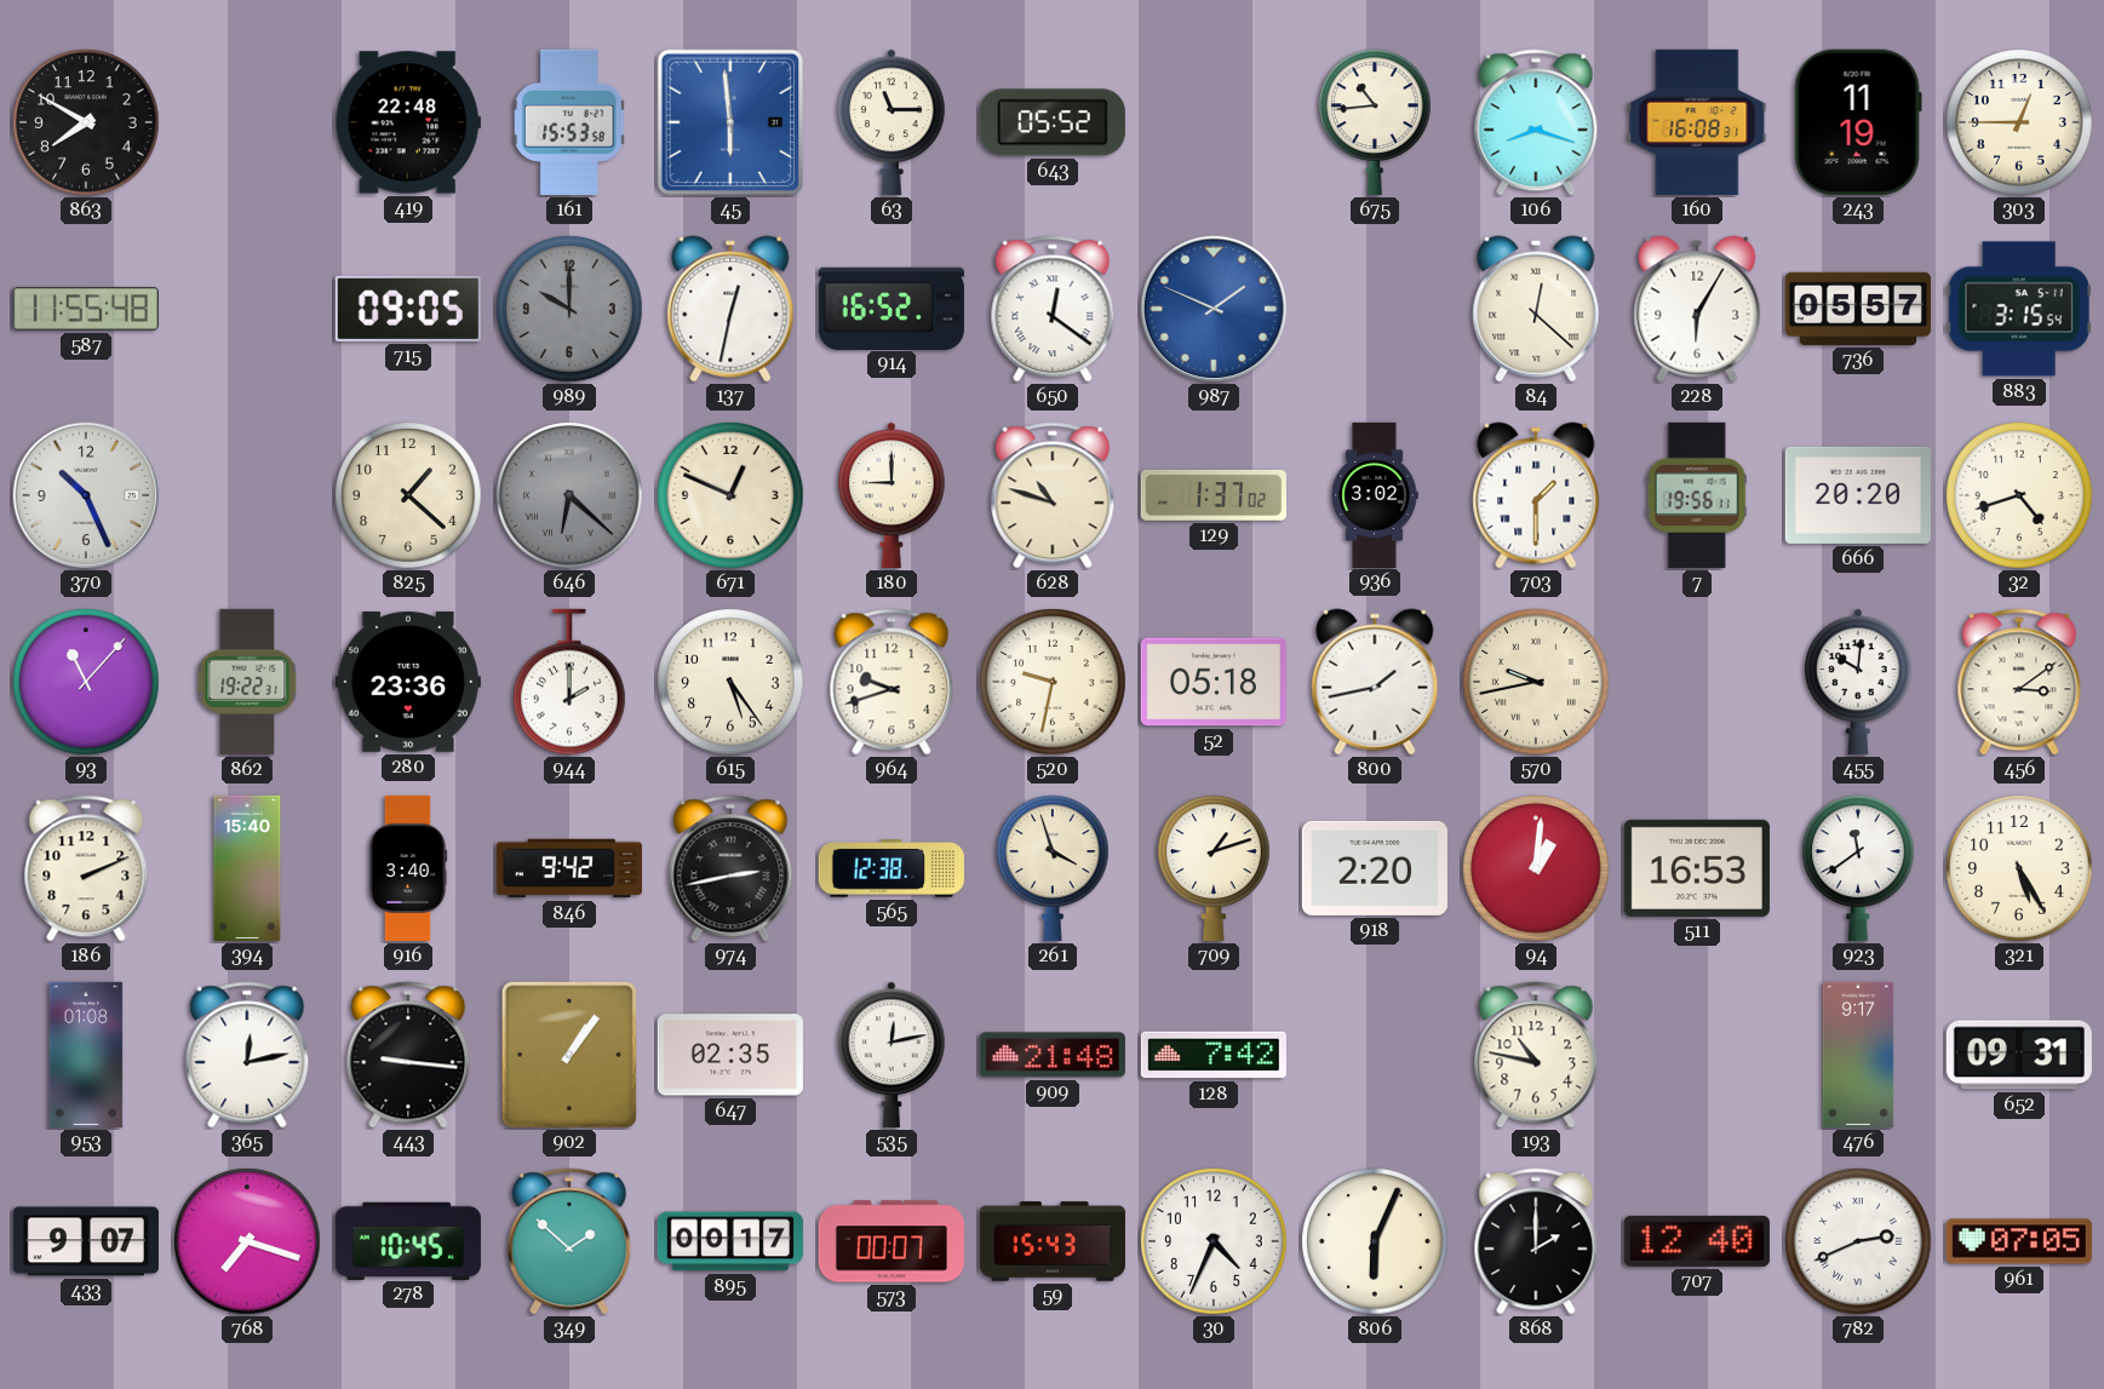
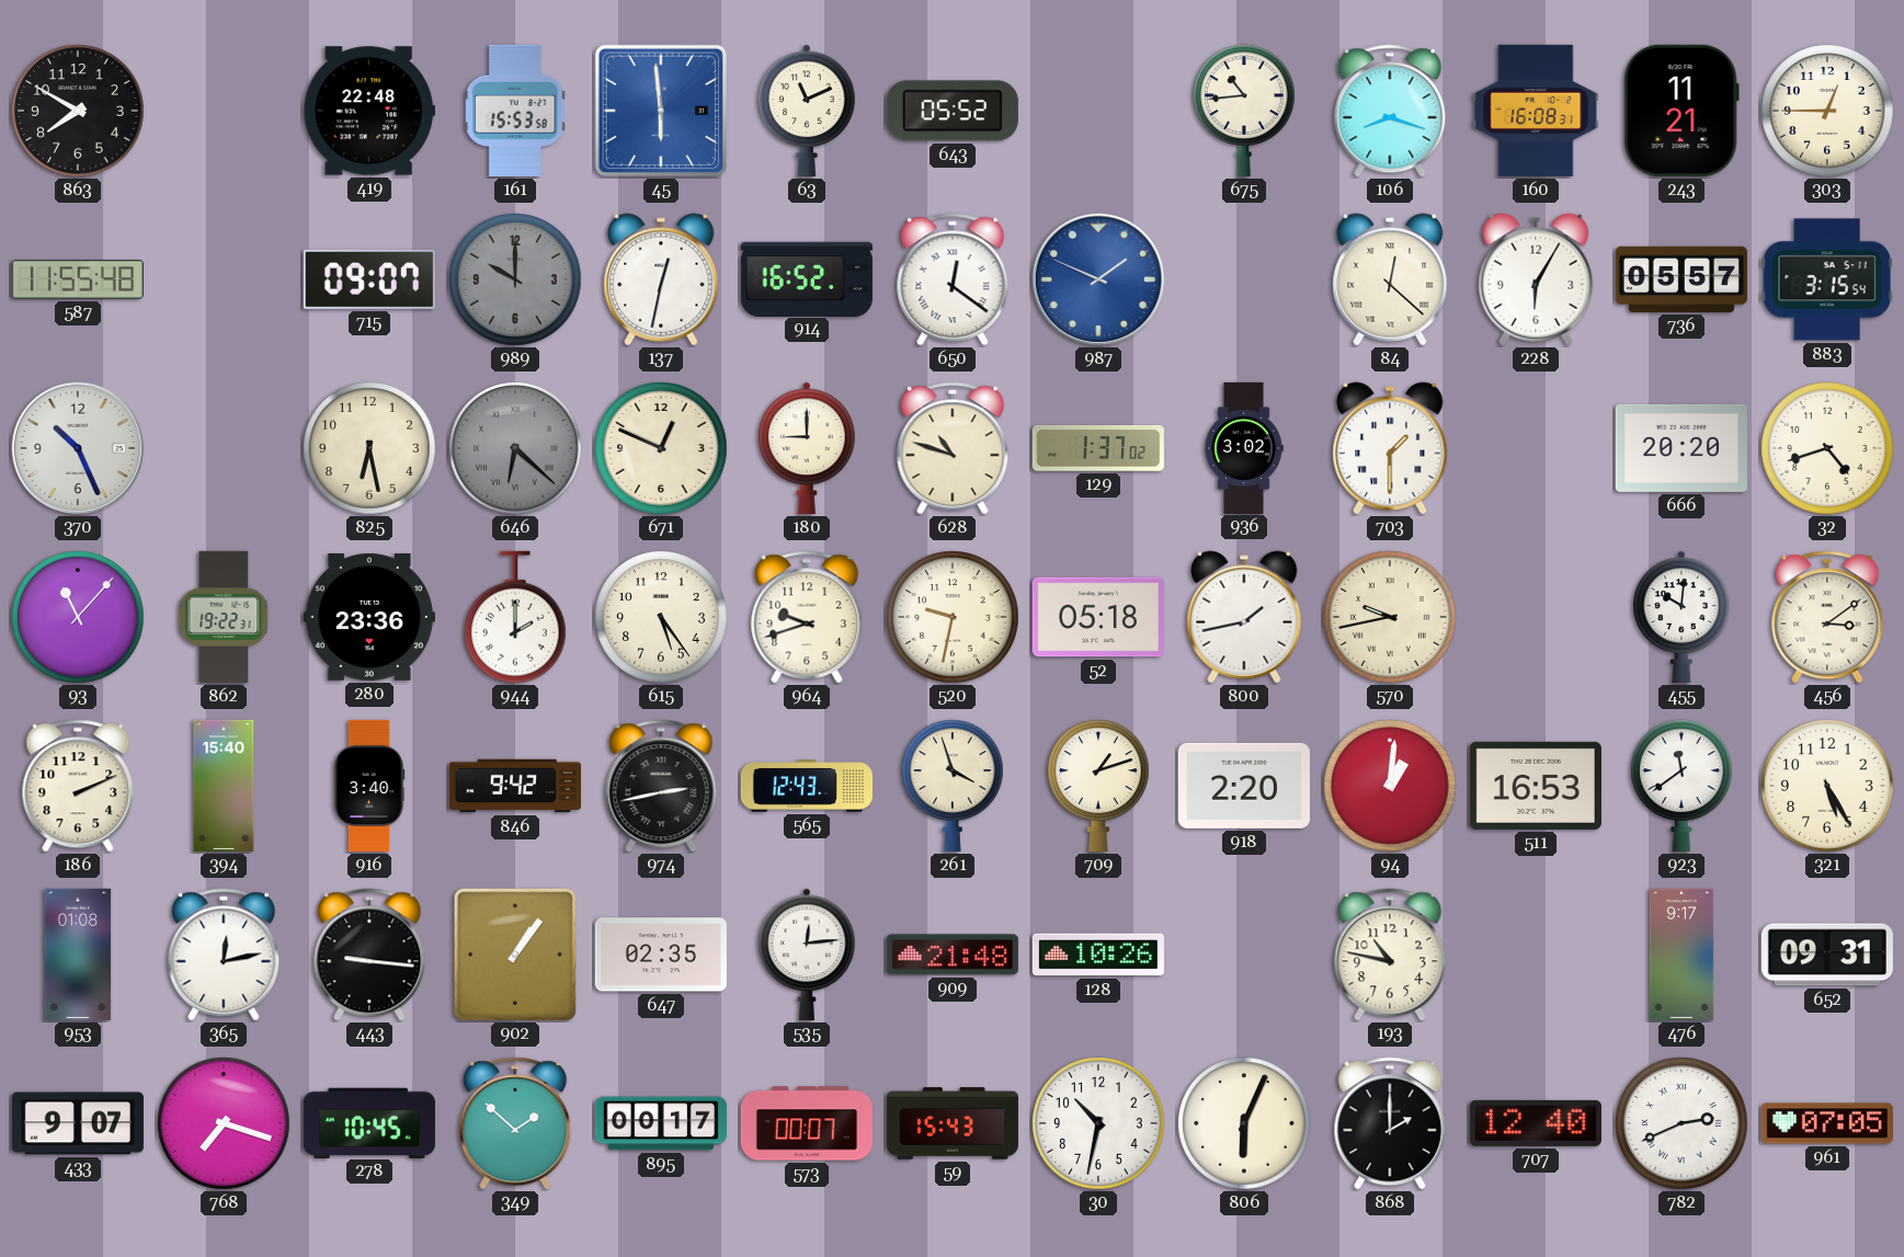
63: 11:15 -> 11:11 (807, 111)
243: 11:19 -> 11:21 (1681, 111)
715: 09:05 -> 09:07 (369, 279)
825: 1:22 -> 6:28 (369, 448)
7: 19:56 -> none (1697, 495)
565: 12:38 -> 12:43 (807, 786)
535: 12:13 -> 12:14 (807, 955)
128: 7:42 -> 10:26 (1098, 955)
30: 4:34 -> 10:32 (1098, 1123)
